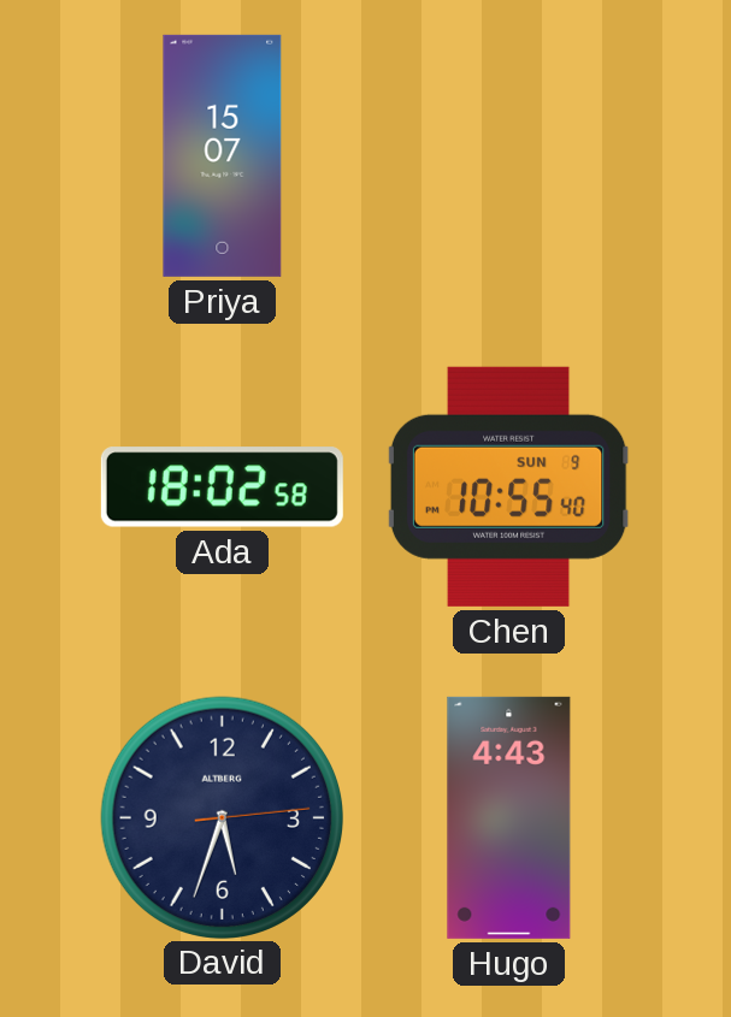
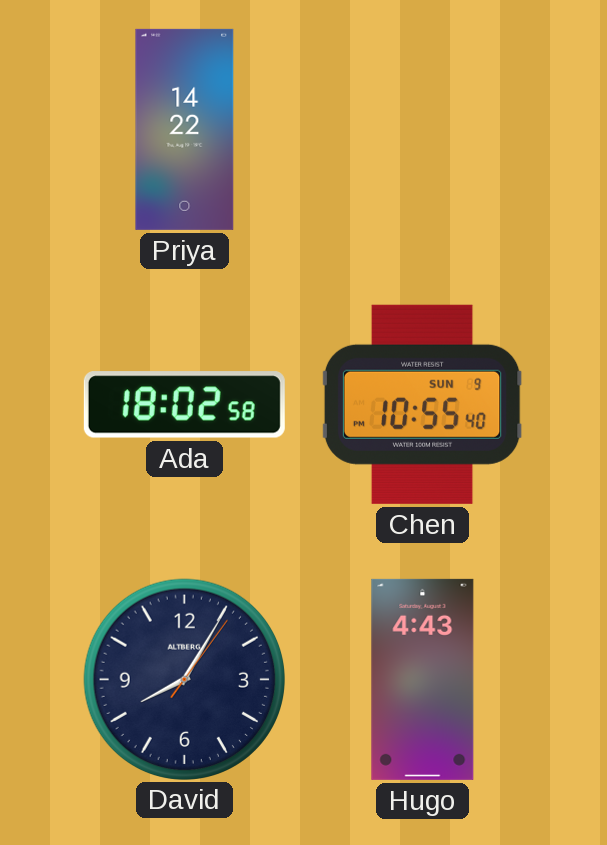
Priya: 15:07 -> 14:22 (185, 129)
David: 5:33 -> 8:05 (184, 679)
